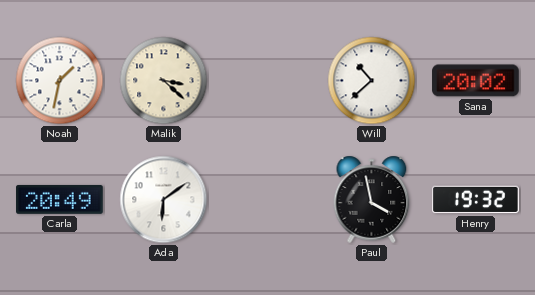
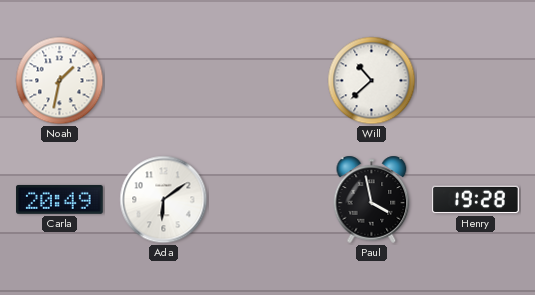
Malik: 3:22 -> none (164, 81)
Sana: 20:02 -> none (476, 81)
Henry: 19:32 -> 19:28 (476, 200)
